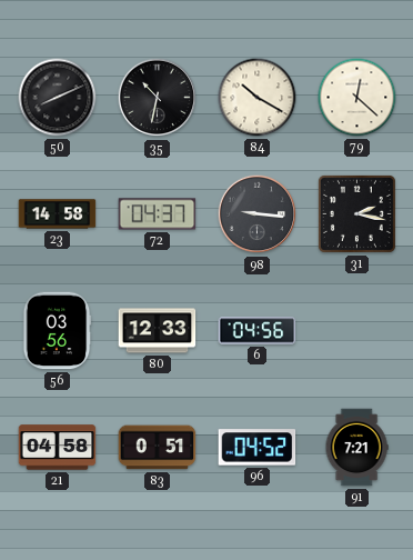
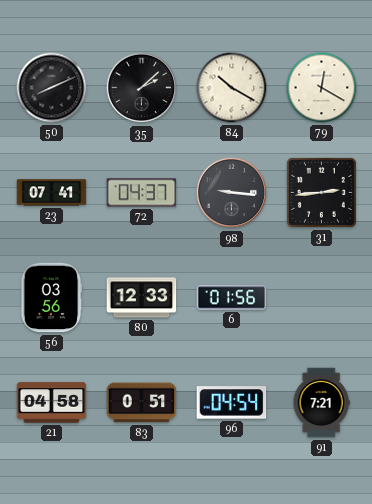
35: 10:32 -> 2:08 (142, 88)
79: 12:22 -> 12:20 (322, 88)
23: 14:58 -> 07:41 (52, 193)
31: 2:17 -> 2:44 (321, 192)
6: 04:56 -> 01:56 (232, 298)
96: 04:52 -> 04:54 (232, 403)
